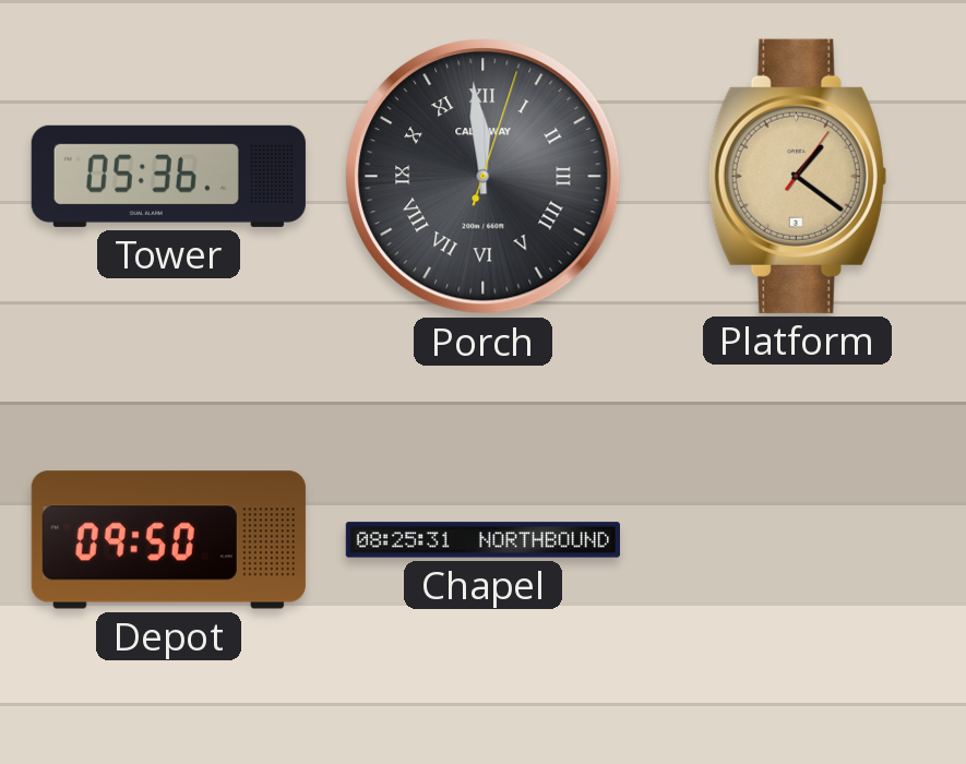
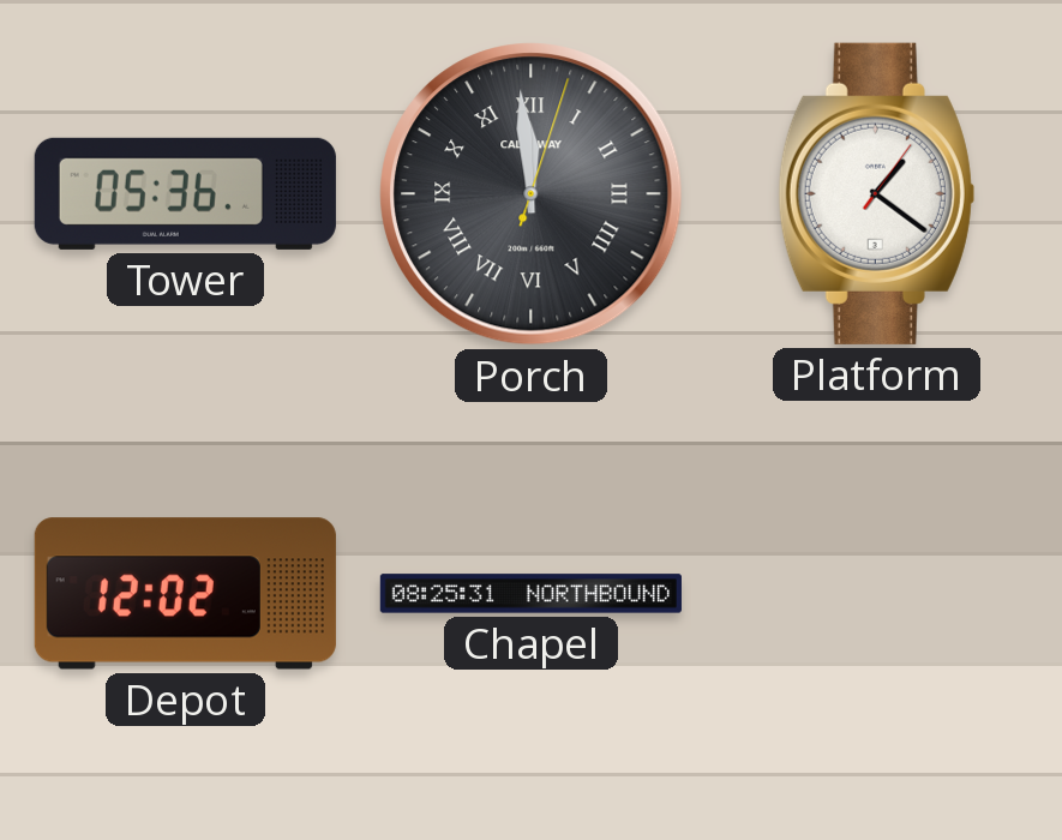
Platform dial: champagne -> white (876, 193)
Depot: 09:50 -> 12:02 (185, 594)
